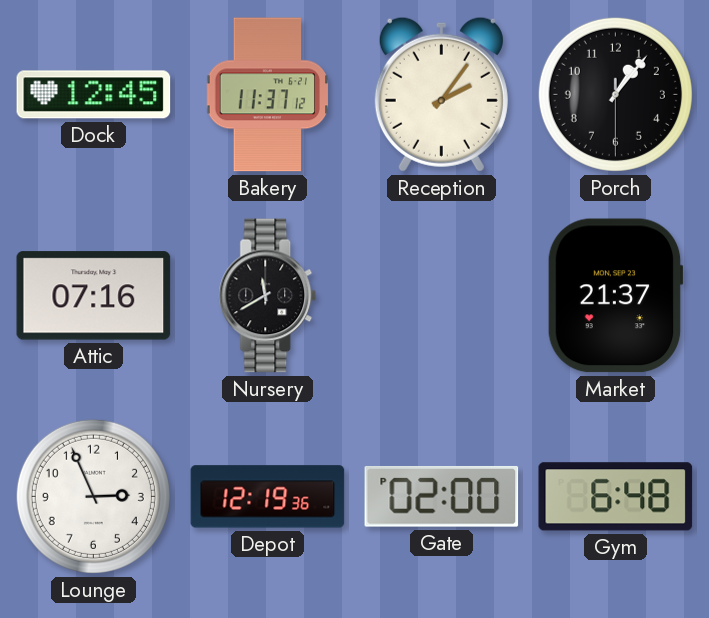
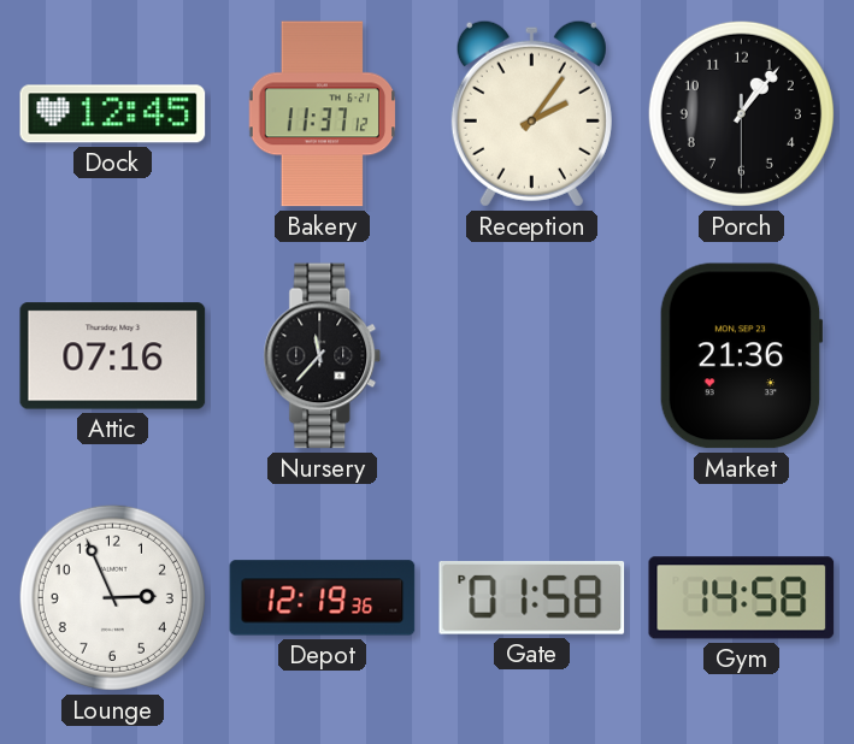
Nursery: 11:40 -> 11:37 (323, 356)
Market: 21:37 -> 21:36 (741, 356)
Gate: 02:00 -> 01:58 (532, 598)
Gym: 6:48 -> 14:58 (742, 598)
